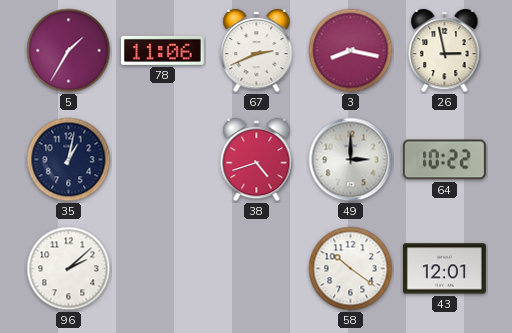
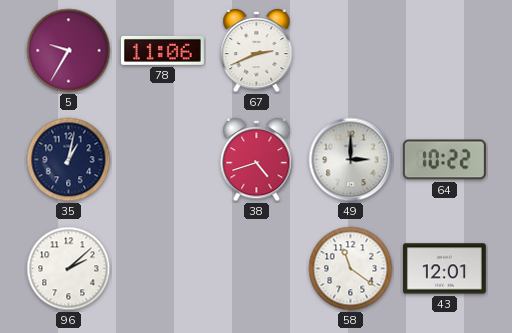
5: 1:35 -> 9:35 (69, 51)
3: 8:17 -> none (351, 51)
26: 2:58 -> none (445, 51)
58: 10:21 -> 11:21 (351, 269)
